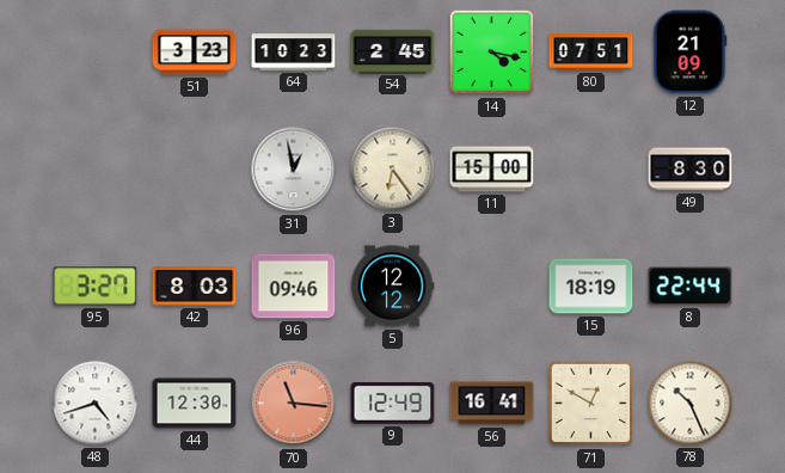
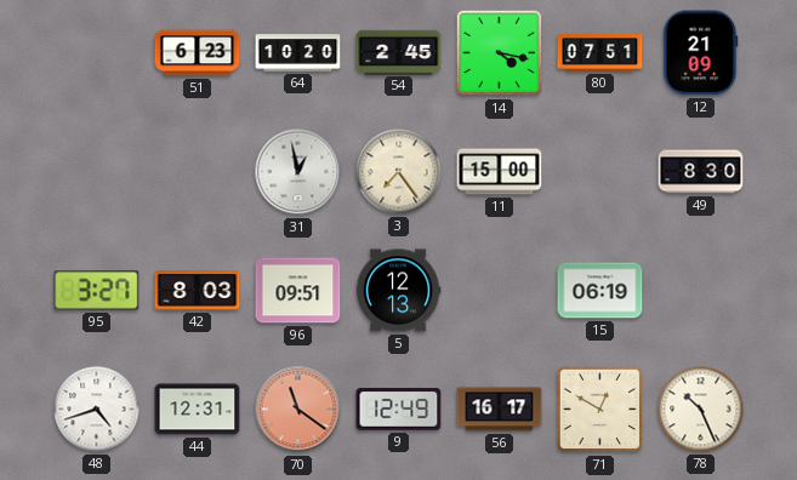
51: 3:23 -> 6:23 (198, 53)
64: 10:23 -> 10:20 (298, 53)
3: 6:24 -> 7:24 (399, 172)
96: 09:46 -> 09:51 (298, 291)
5: 12:12 -> 12:13 (398, 291)
15: 18:19 -> 06:19 (600, 291)
8: 22:44 -> none (691, 287)
44: 12:30 -> 12:31 (198, 410)
70: 11:16 -> 11:21 (298, 410)
56: 16:41 -> 16:17 (500, 410)
